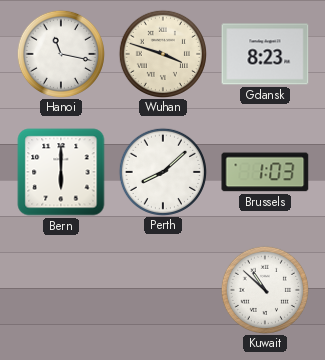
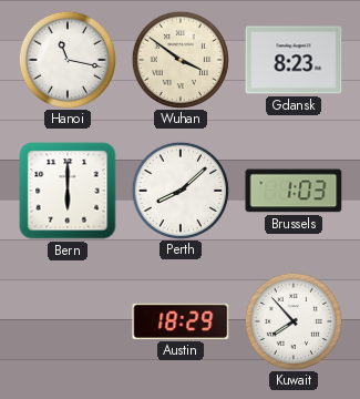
Wuhan: 3:48 -> 3:51 (179, 59)
Austin: none -> 18:29 (181, 321)
Kuwait: 10:52 -> 7:53 (292, 320)
